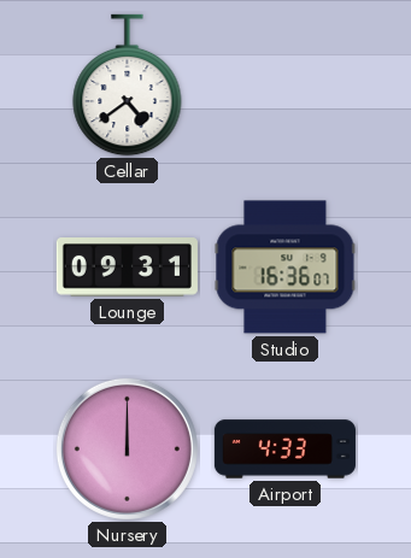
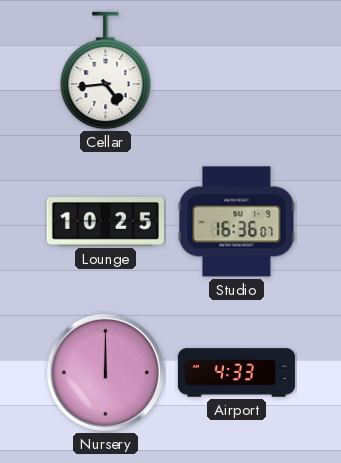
Cellar: 4:39 -> 4:44 (106, 71)
Lounge: 09:31 -> 10:25 (105, 222)
